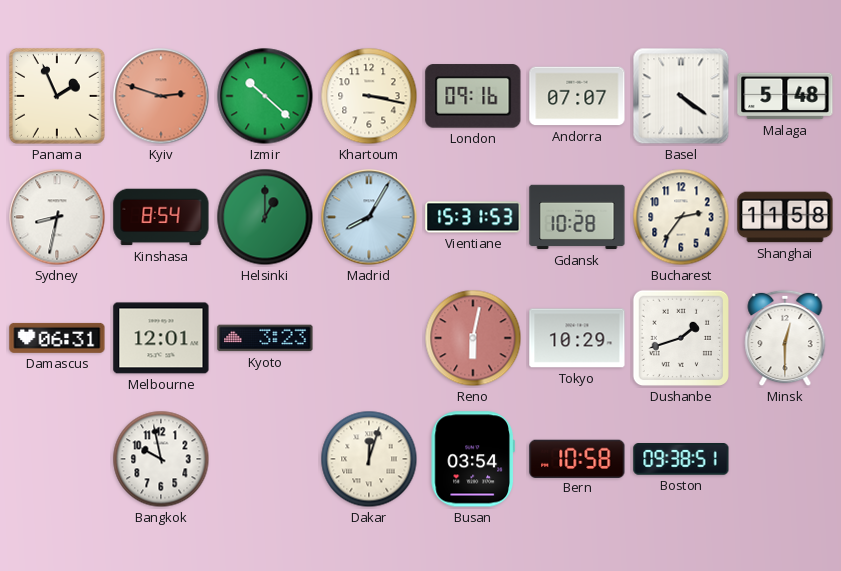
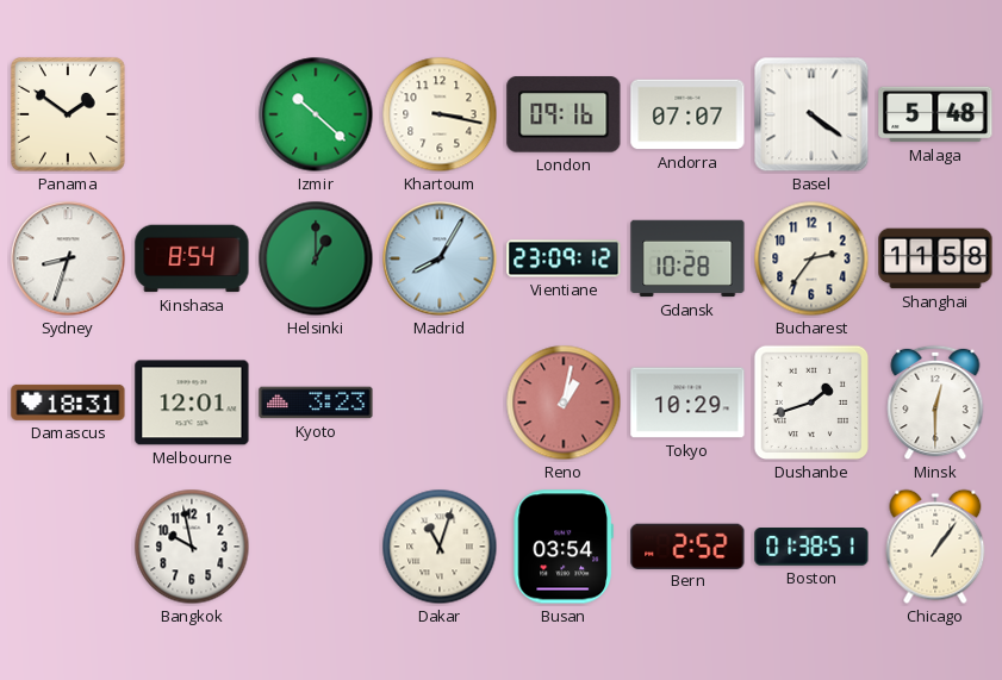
Panama: 1:56 -> 1:51 (69, 116)
Kyiv: 2:48 -> none (161, 96)
Sydney: 8:32 -> 8:33 (68, 258)
Vientiane: 15:31 -> 23:09 (564, 258)
Damascus: 06:31 -> 18:31 (68, 403)
Reno: 6:02 -> 1:02 (564, 403)
Dakar: 12:03 -> 11:03 (440, 547)
Bern: 10:58 -> 2:52 (687, 545)
Boston: 09:38 -> 01:38 (811, 548)
Chicago: none -> 1:06 (935, 547)
